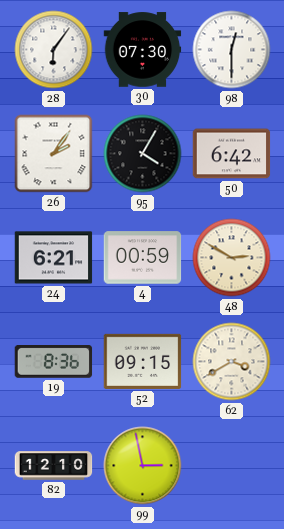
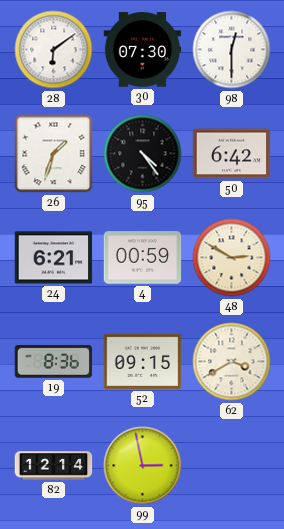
28: 6:06 -> 6:09 (54, 50)
26: 2:06 -> 1:33 (54, 154)
95: 4:05 -> 4:24 (143, 154)
82: 12:10 -> 12:14 (54, 466)
